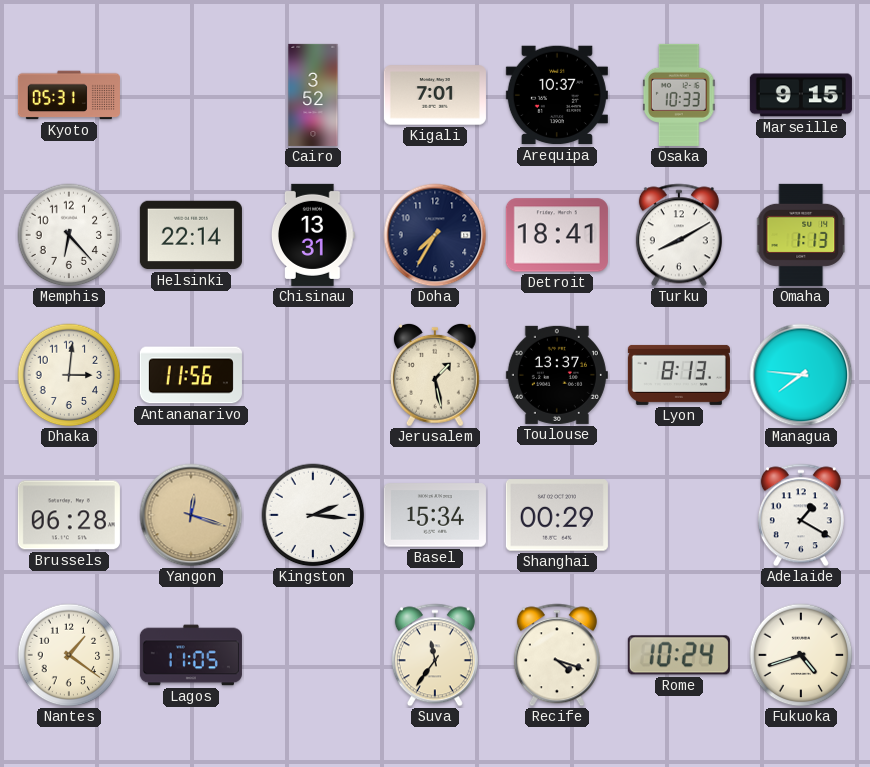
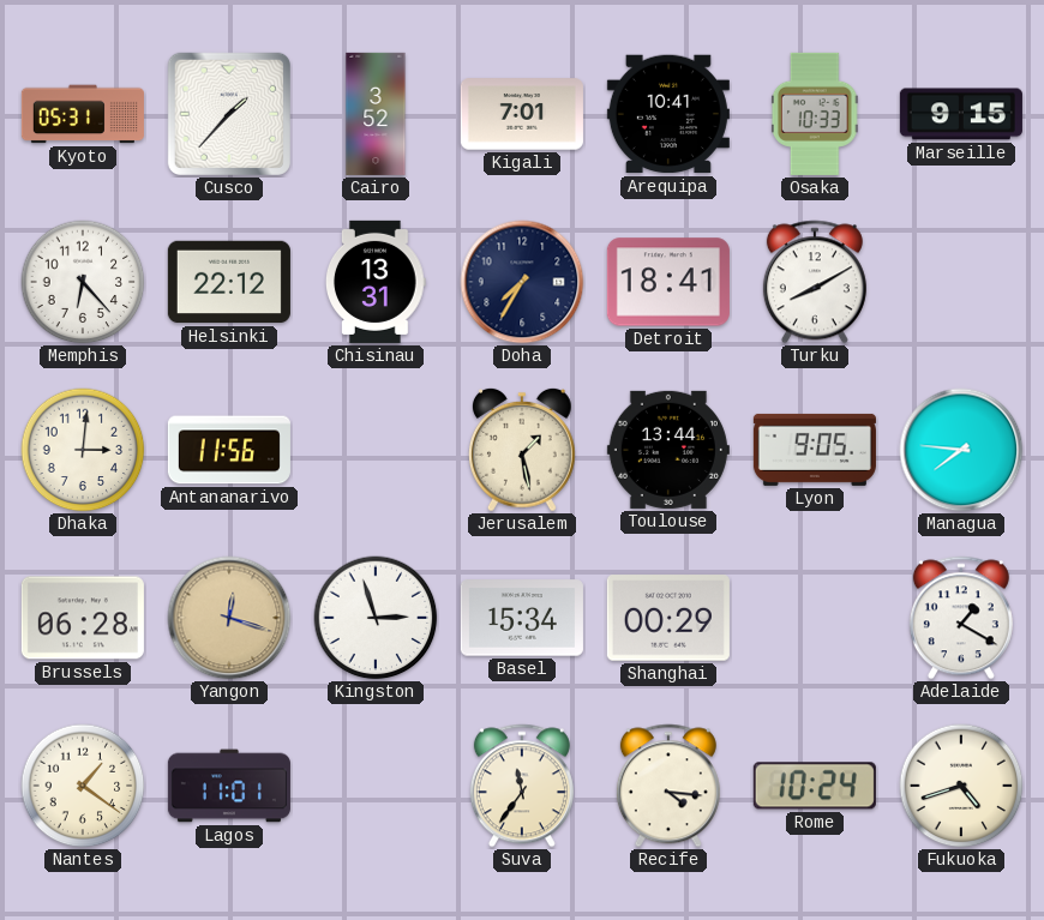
Cusco: none -> 1:37 (229, 114)
Arequipa: 10:37 -> 10:41 (668, 114)
Helsinki: 22:14 -> 22:12 (229, 282)
Omaha: 1:13 -> none (802, 235)
Toulouse: 13:37 -> 13:44 (668, 450)
Lyon: 8:13 -> 9:05 (815, 450)
Kingston: 2:16 -> 2:57 (376, 618)
Lagos: 11:05 -> 11:01 (229, 786)
Recife: 4:18 -> 4:16 (668, 786)
